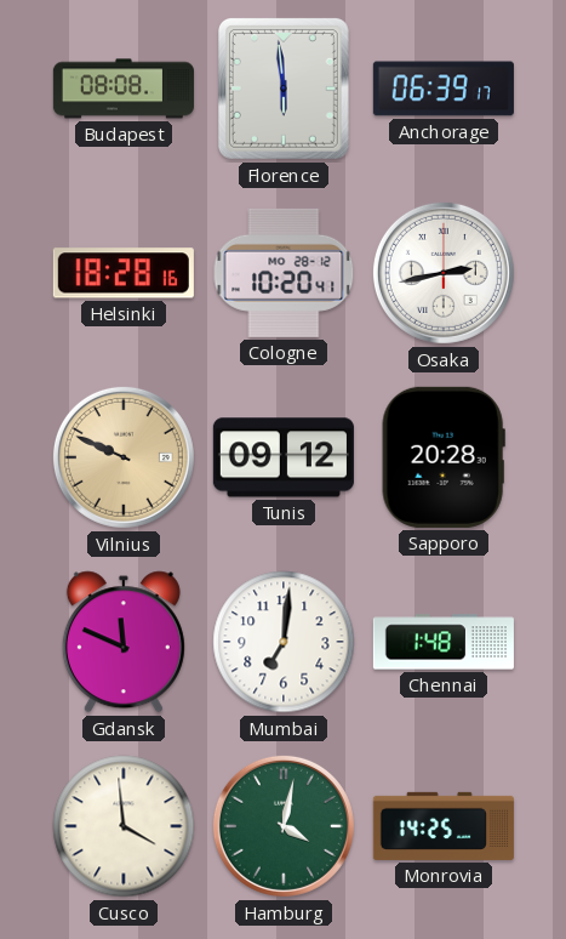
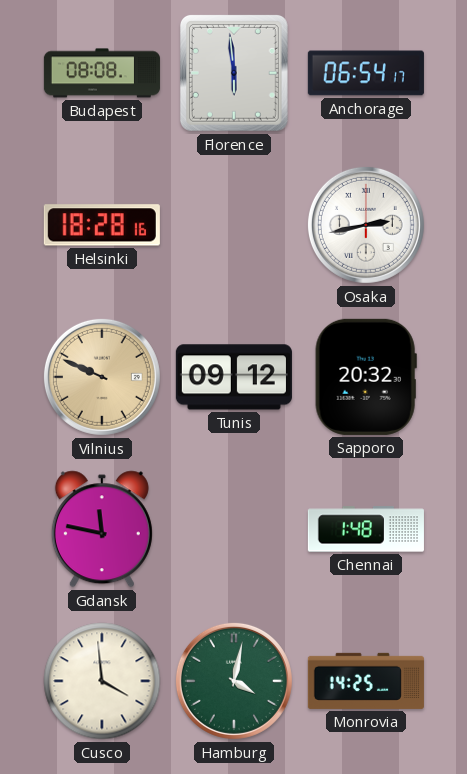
Anchorage: 06:39 -> 06:54 (366, 73)
Cologne: 10:20 -> none (284, 273)
Sapporo: 20:28 -> 20:32 (366, 377)
Gdansk: 11:49 -> 11:47 (102, 529)
Mumbai: 7:01 -> none (284, 642)
